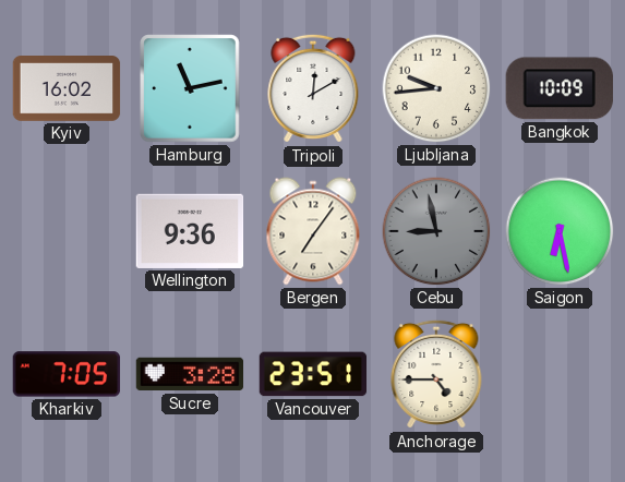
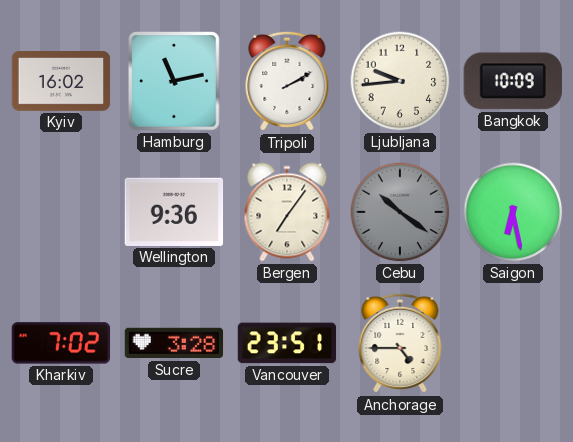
Tripoli: 12:10 -> 2:10 (287, 81)
Cebu: 8:58 -> 10:21 (400, 212)
Kharkiv: 7:05 -> 7:02 (61, 343)
